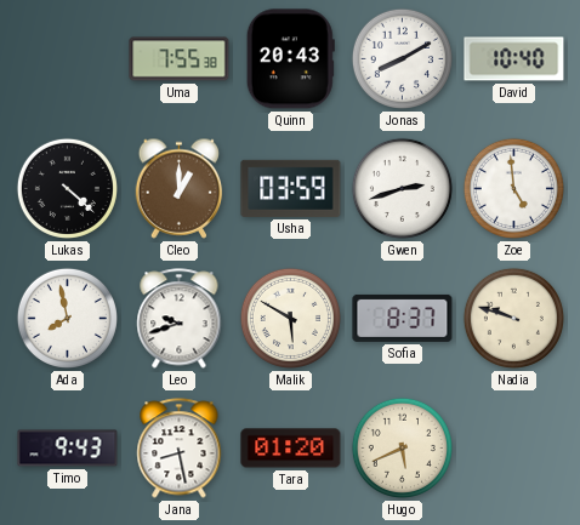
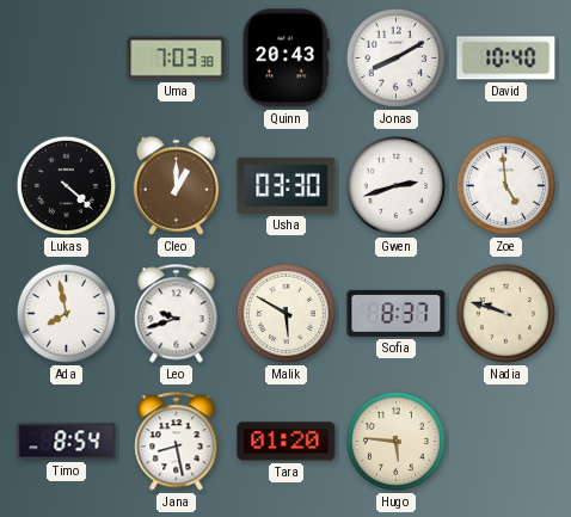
Uma: 7:55 -> 7:03 (177, 59)
Usha: 03:59 -> 03:30 (287, 185)
Timo: 9:43 -> 8:54 (67, 442)
Hugo: 5:41 -> 5:46 (395, 441)
